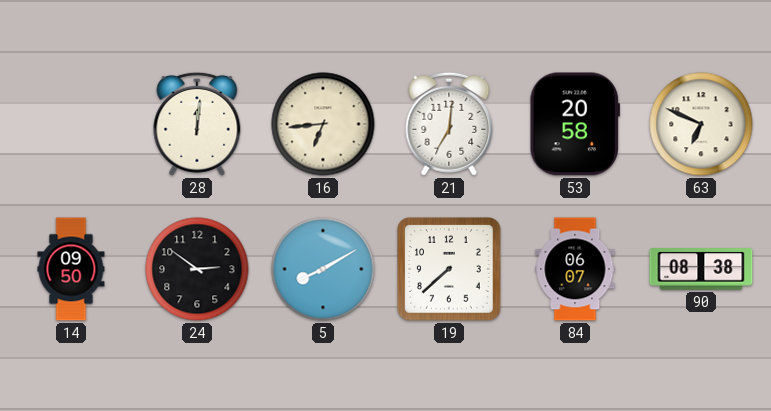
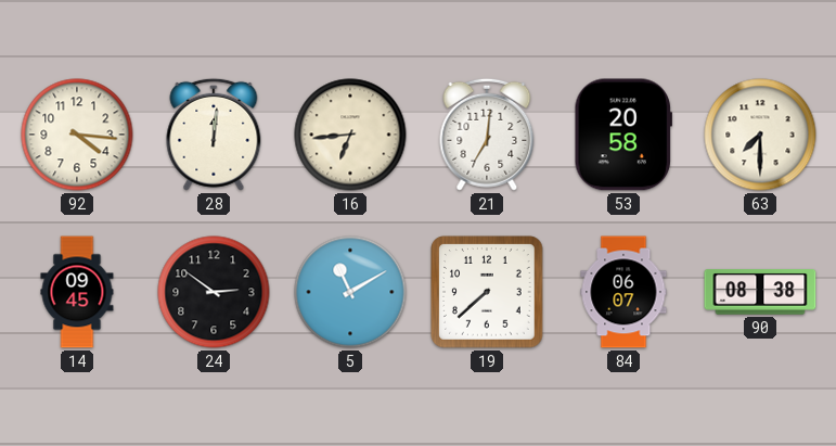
92: none -> 4:16 (77, 135)
63: 6:49 -> 7:30 (760, 135)
14: 09:50 -> 09:45 (77, 292)
5: 8:10 -> 11:10 (350, 292)
